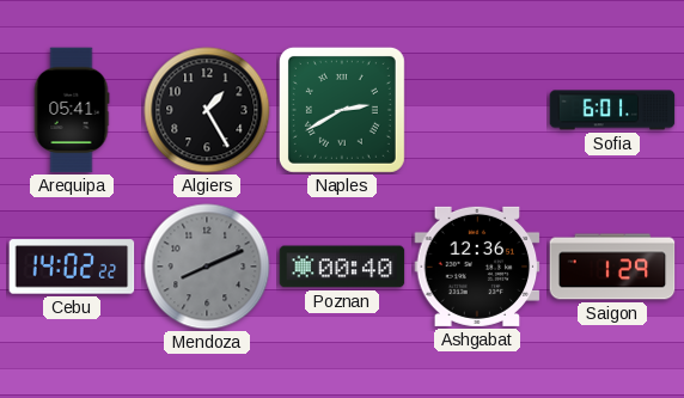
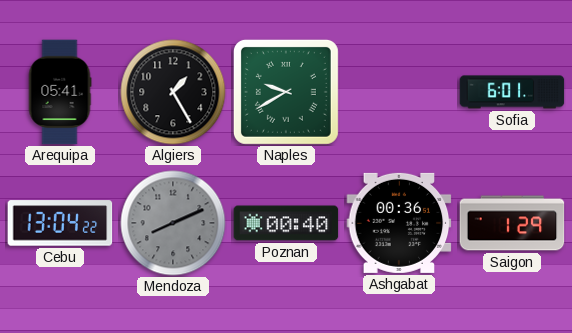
Naples: 2:40 -> 9:40 (286, 92)
Cebu: 14:02 -> 13:04 (60, 223)
Ashgabat: 12:36 -> 00:36 (399, 223)
